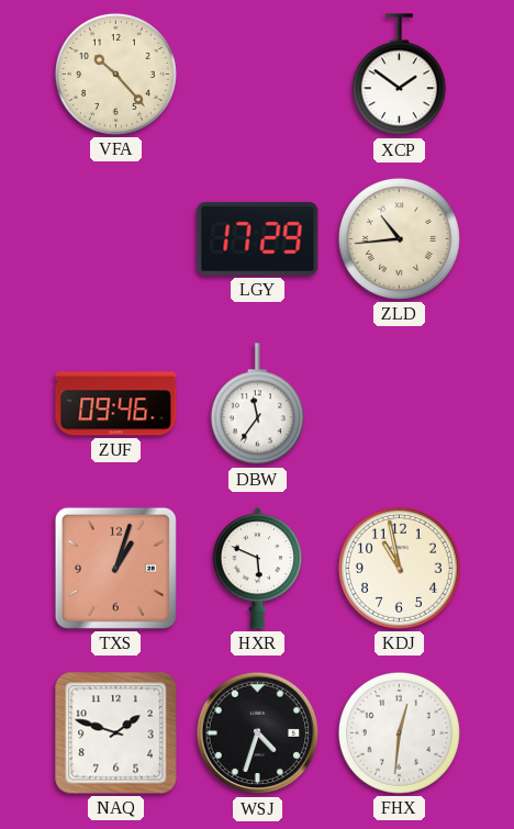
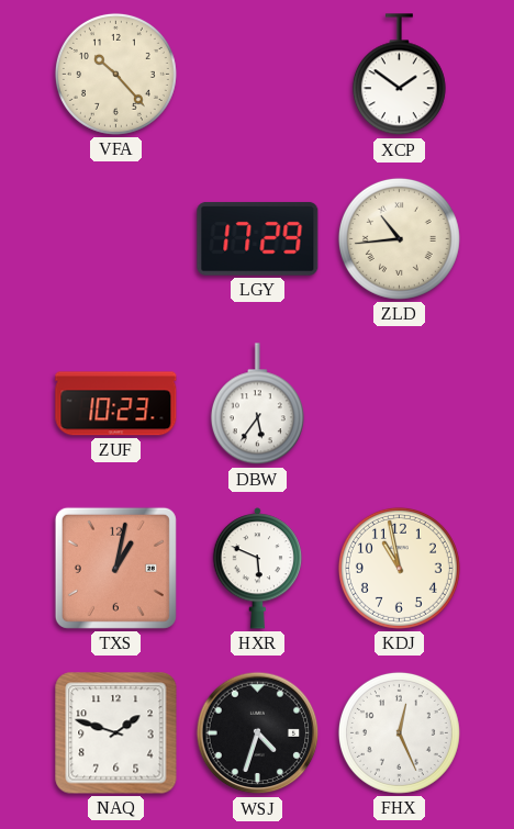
ZUF: 09:46 -> 10:23 (116, 404)
DBW: 11:36 -> 5:36 (257, 404)
TXS: 1:03 -> 1:02 (115, 568)
FHX: 12:31 -> 12:26 (399, 732)
